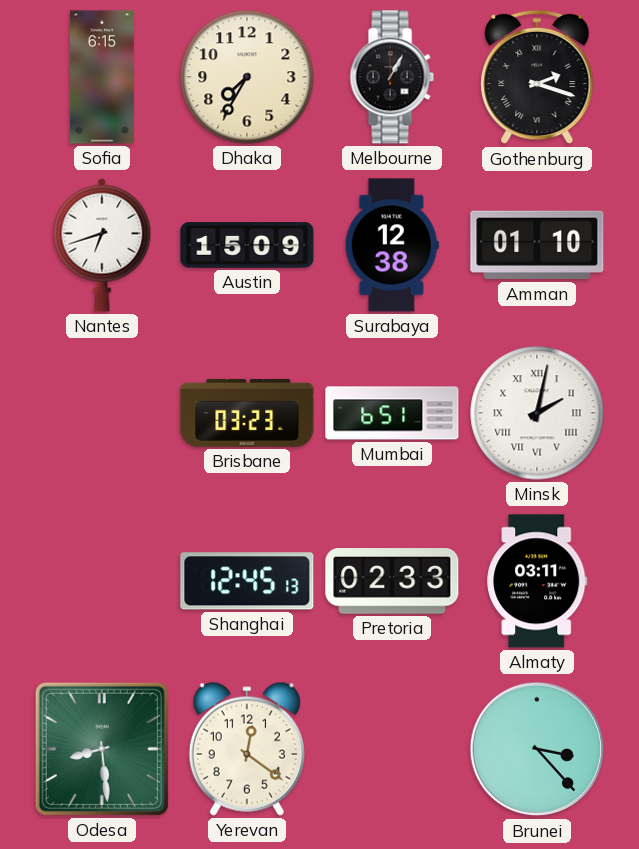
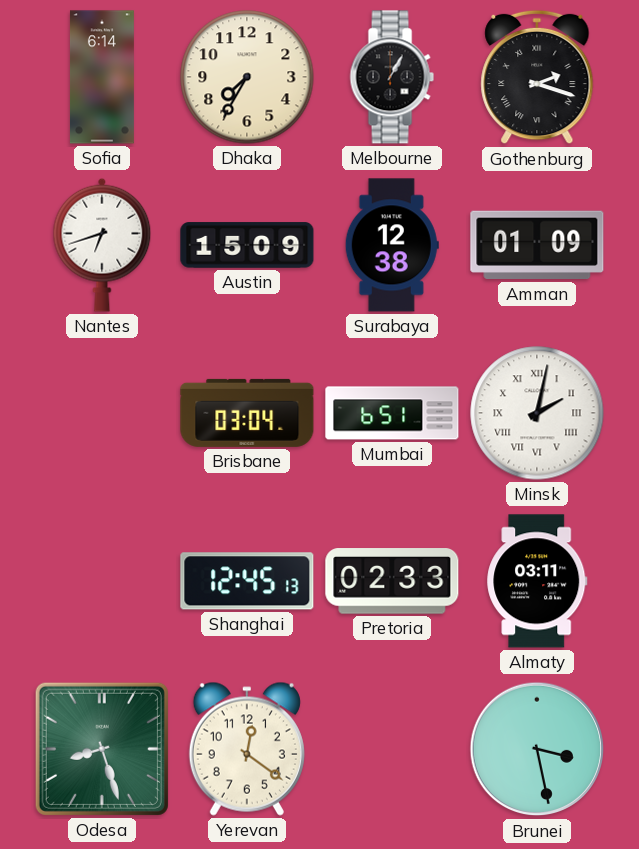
Sofia: 6:15 -> 6:14 (102, 77)
Amman: 01:10 -> 01:09 (537, 245)
Brisbane: 03:23 -> 03:04 (247, 413)
Odesa: 8:29 -> 8:27 (102, 749)
Brunei: 3:23 -> 3:28 (537, 749)
